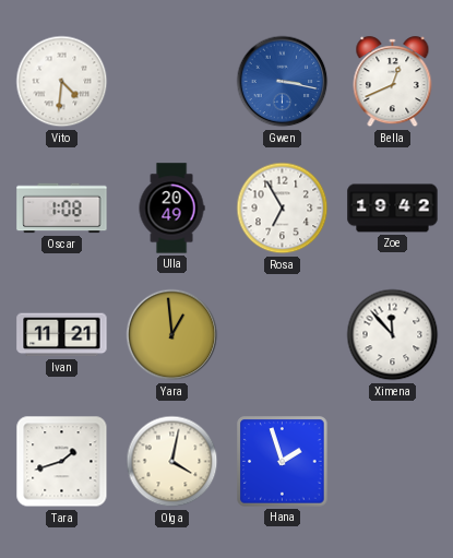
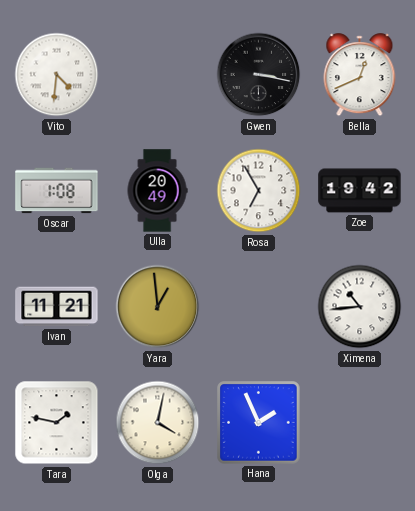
Gwen dial: blue -> black (259, 75)
Ximena: 11:53 -> 10:44 (360, 307)
Tara: 1:42 -> 1:47 (57, 423)
Hana: 1:57 -> 1:56 (259, 423)
